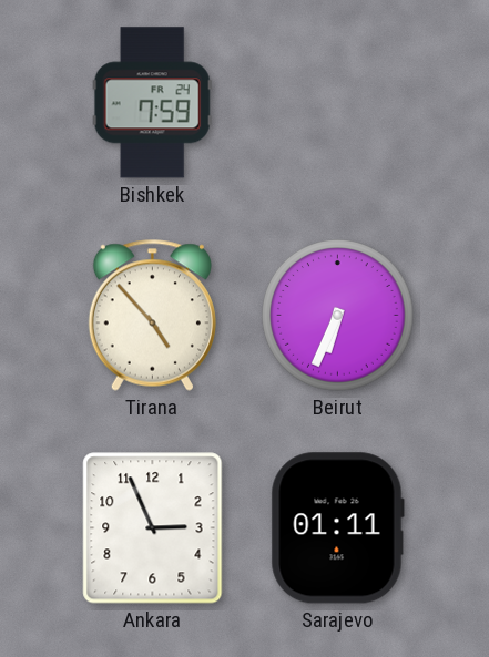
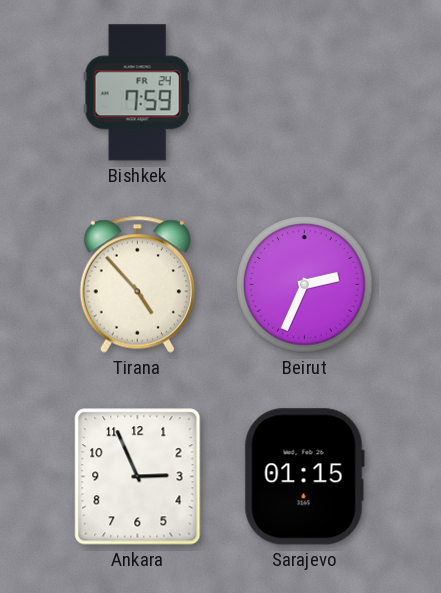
Beirut: 6:34 -> 2:34 (305, 285)
Sarajevo: 01:11 -> 01:15 (304, 477)
